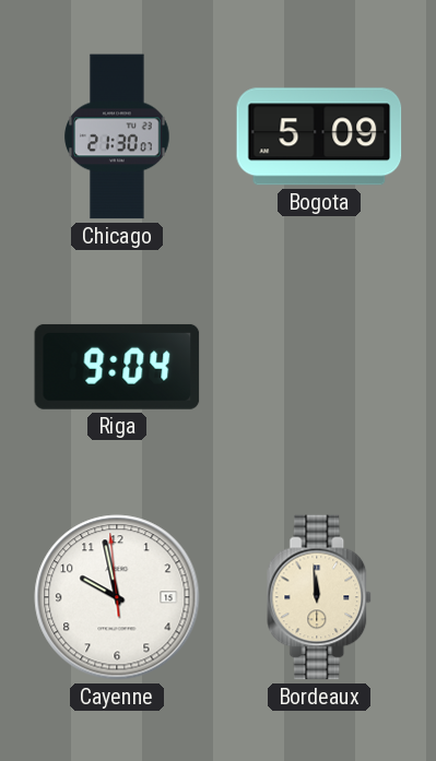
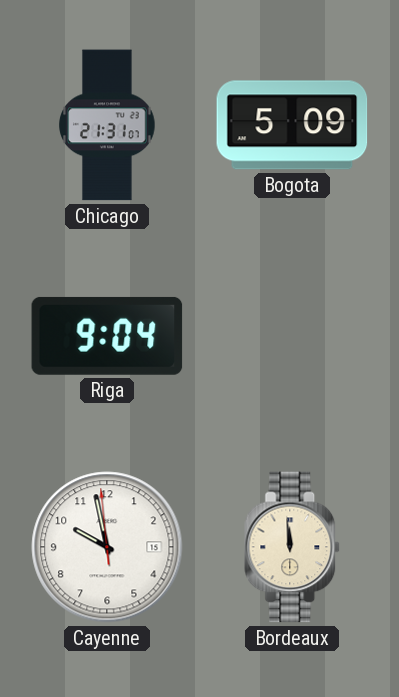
Chicago: 21:30 -> 21:31 (107, 125)
